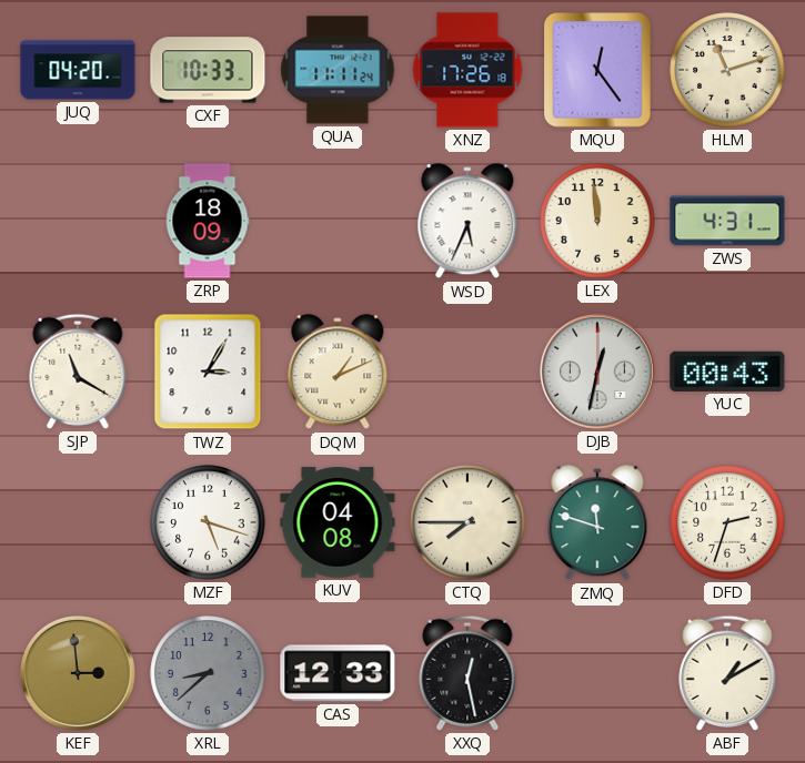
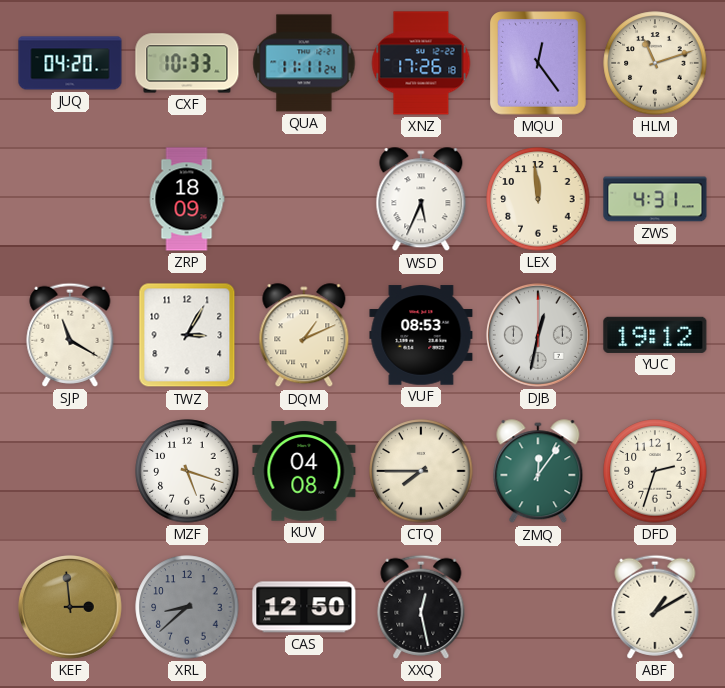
VUF: none -> 08:53 (421, 335)
YUC: 00:43 -> 19:12 (655, 335)
ZMQ: 11:48 -> 12:06 (538, 472)
CAS: 12:33 -> 12:50 (304, 607)
